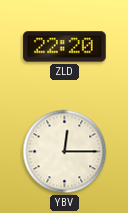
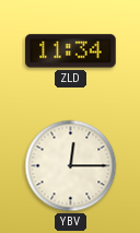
ZLD: 22:20 -> 11:34 (71, 51)
